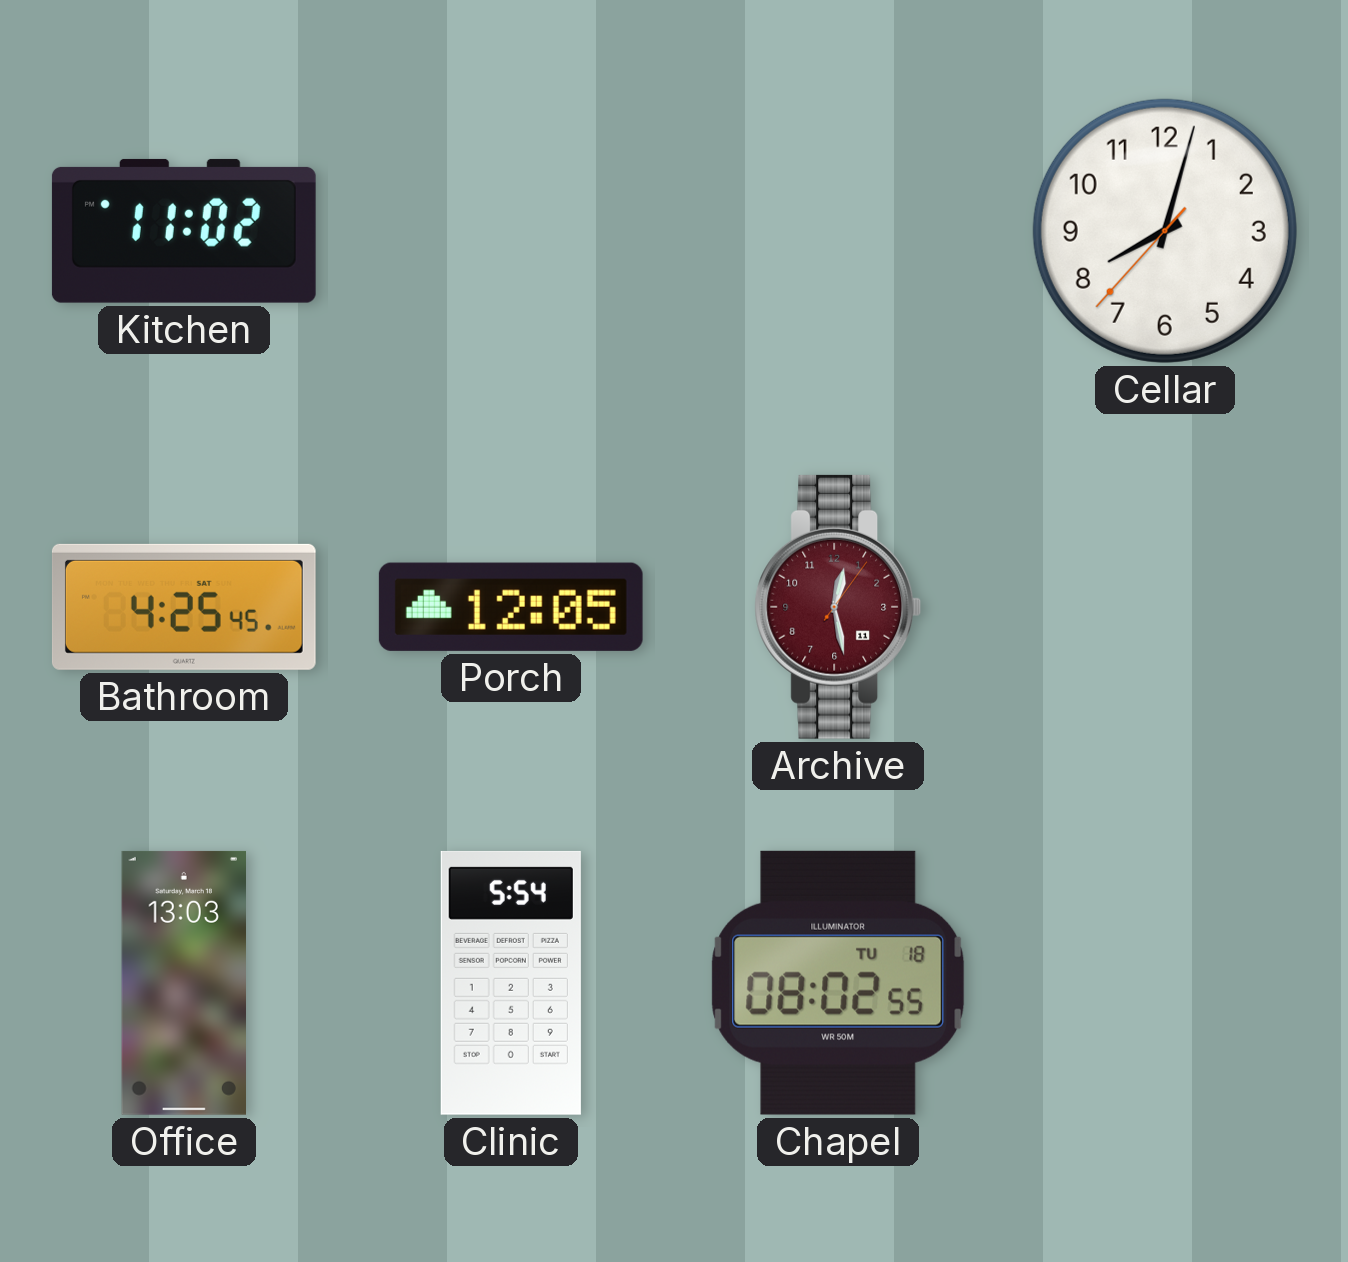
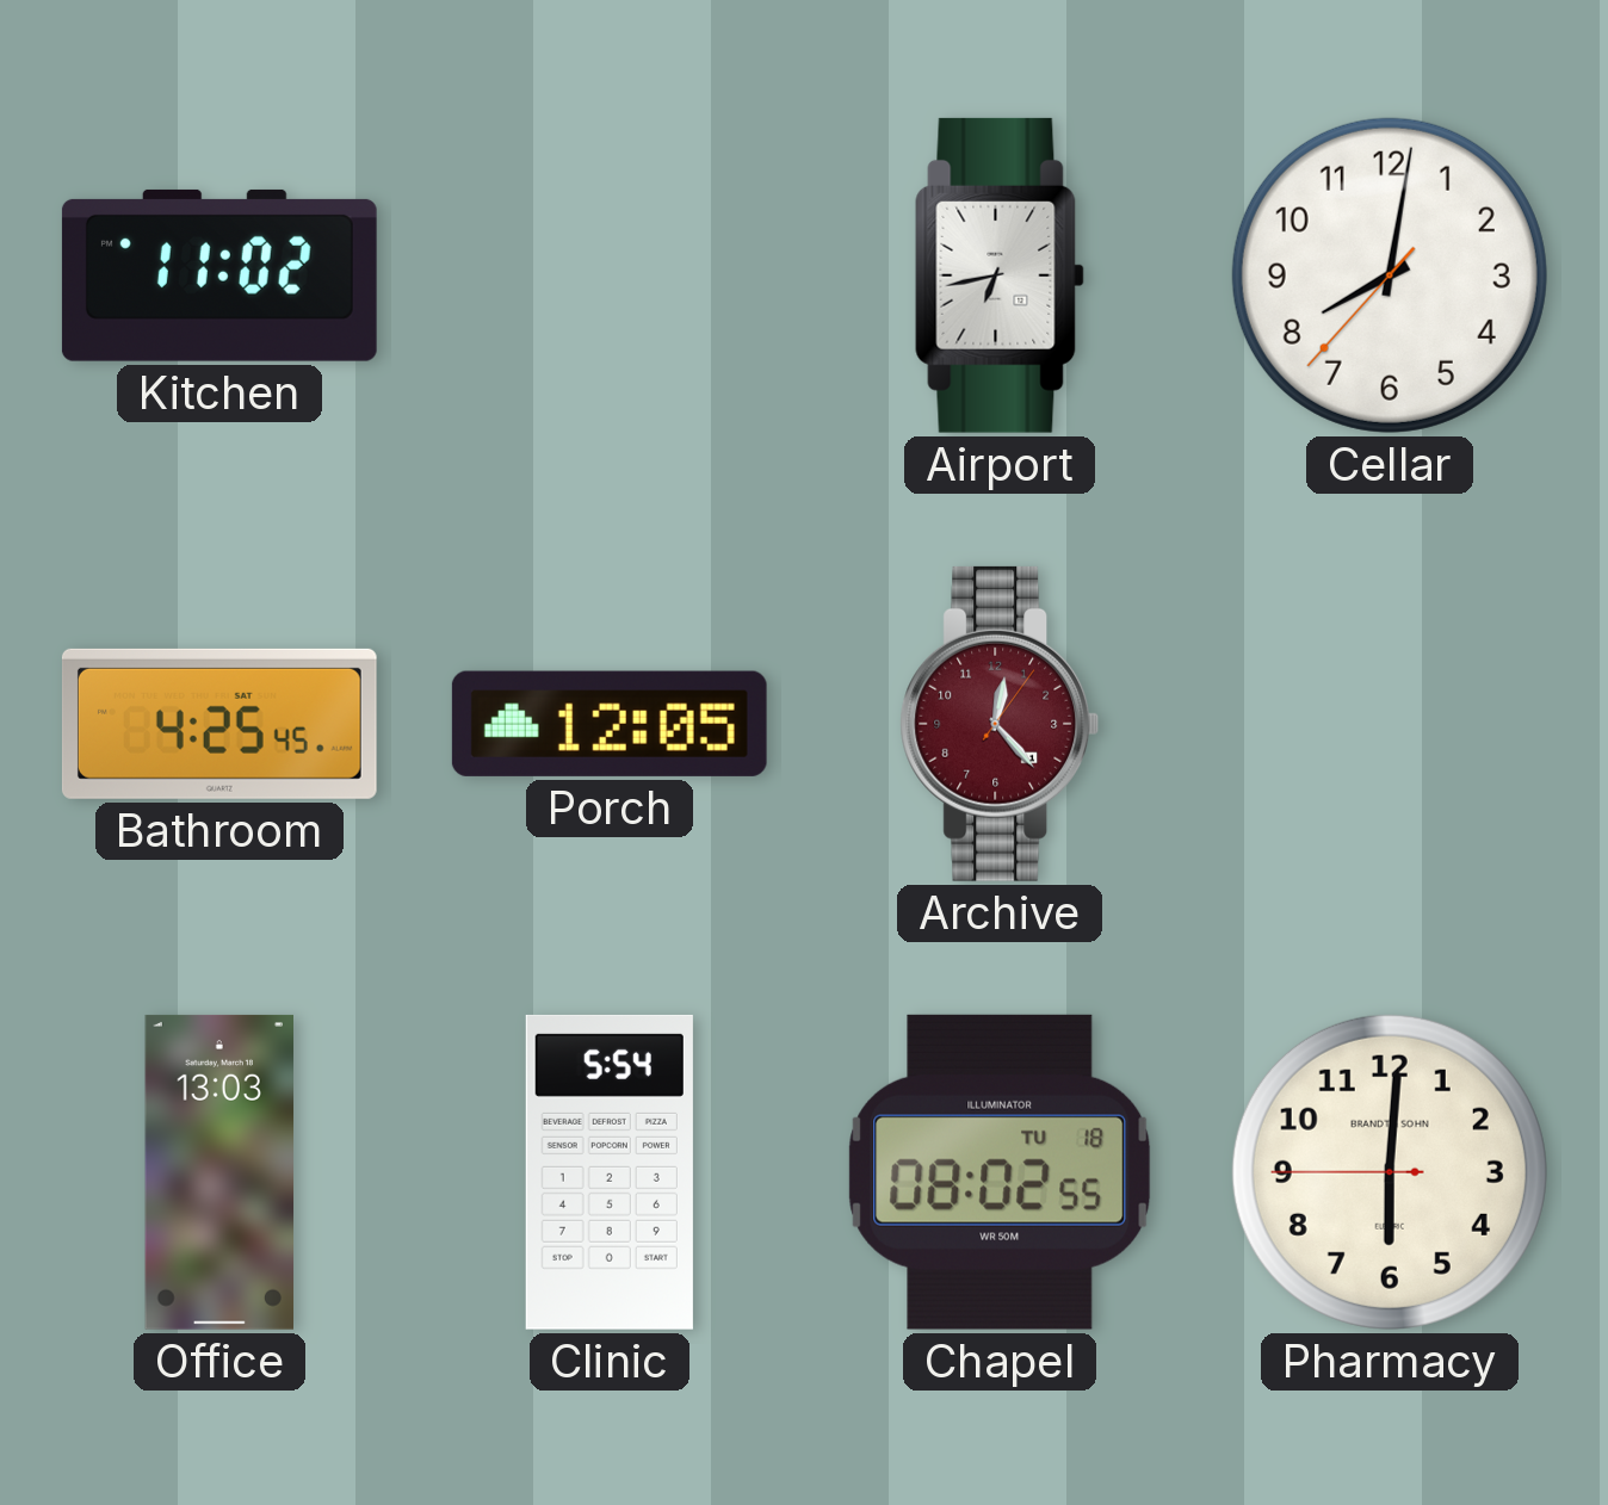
Airport: none -> 6:43 (1000, 275)
Cellar: 8:02 -> 8:01 (1390, 275)
Archive: 12:28 -> 12:23 (1000, 724)
Pharmacy: none -> 6:00 (1390, 1172)
